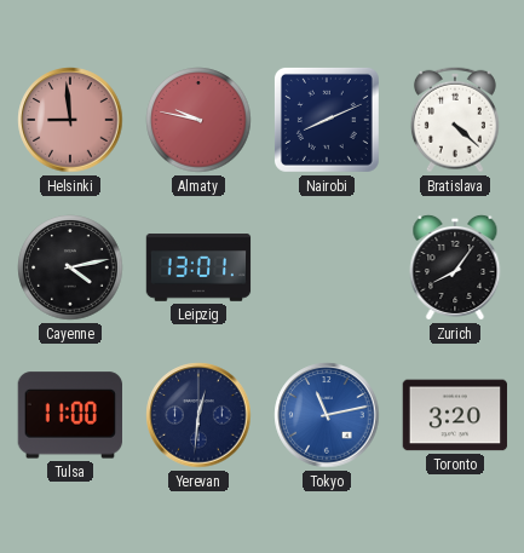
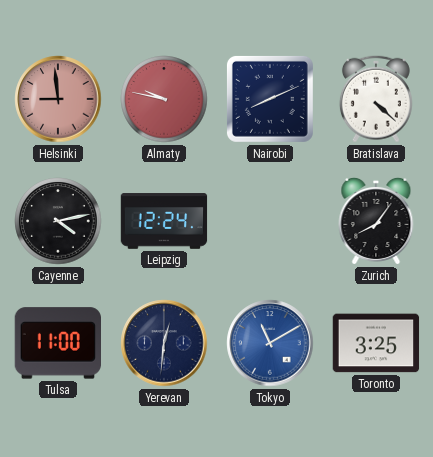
Leipzig: 13:01 -> 12:24 (164, 221)
Tokyo: 11:13 -> 11:10 (270, 343)
Toronto: 3:20 -> 3:25 (376, 343)
